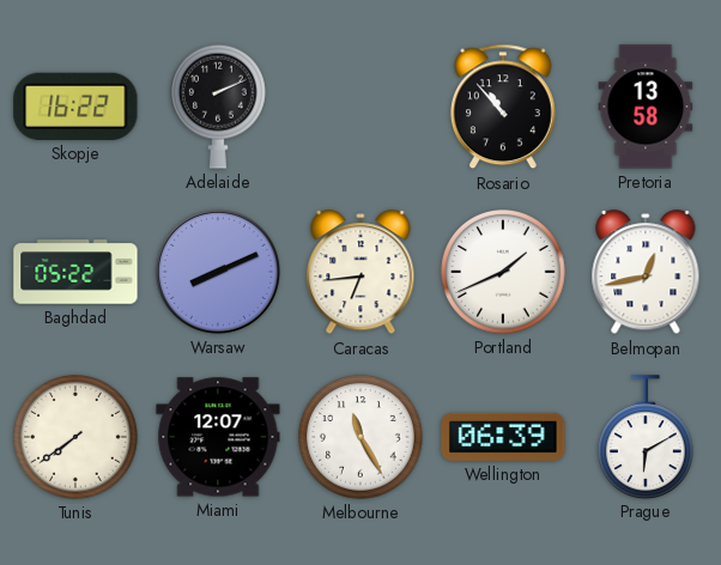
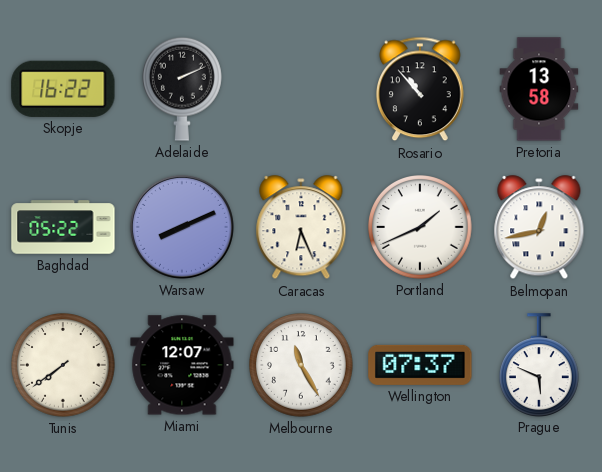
Caracas: 6:44 -> 6:26 (301, 228)
Wellington: 06:39 -> 07:37 (420, 365)
Prague: 6:10 -> 5:49 (539, 365)
